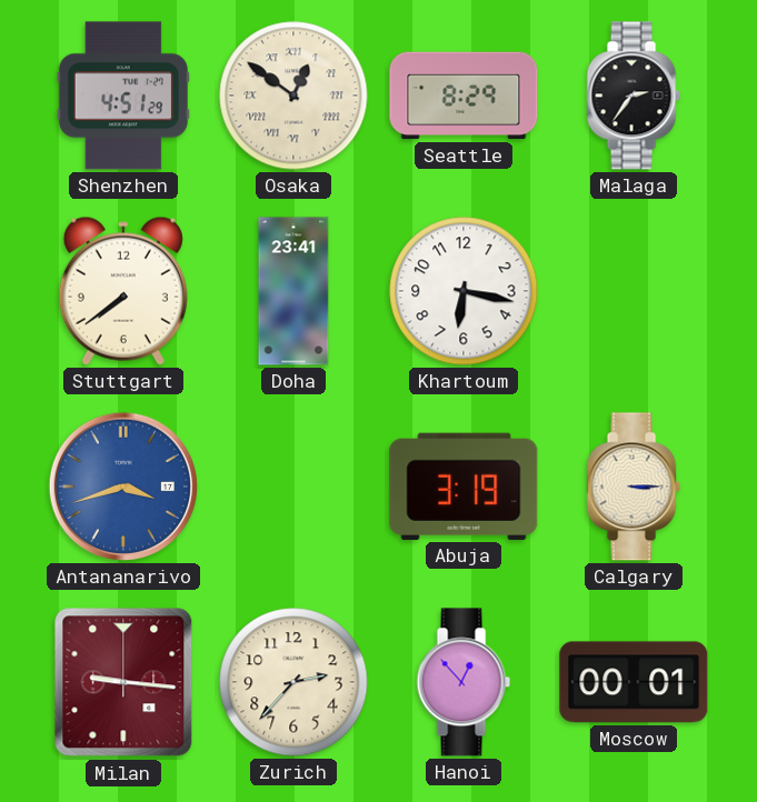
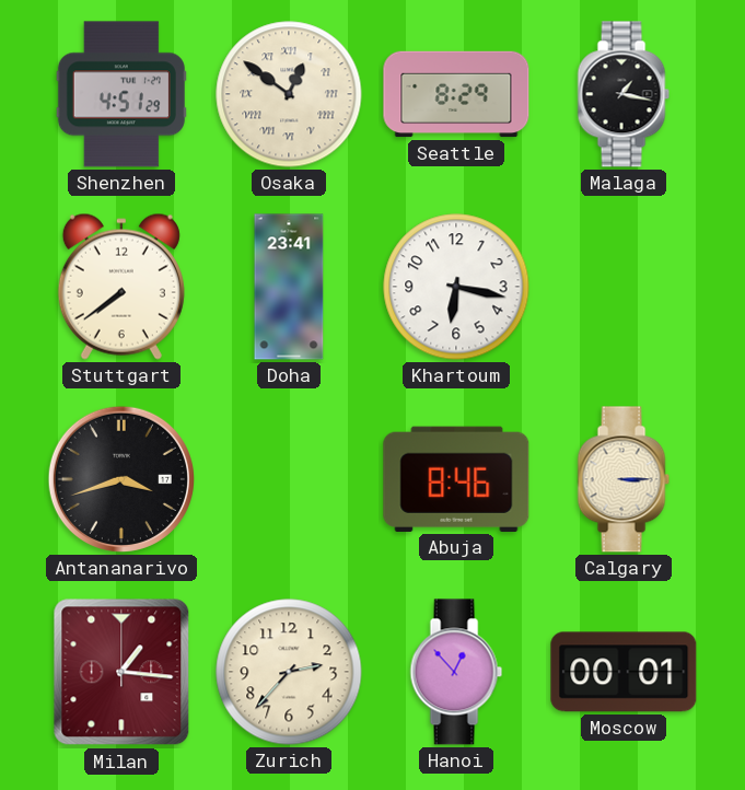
Malaga: 2:36 -> 1:17 (624, 94)
Antananarivo dial: blue -> black (121, 479)
Abuja: 3:19 -> 8:46 (456, 479)
Milan: 9:16 -> 1:16 (121, 672)
